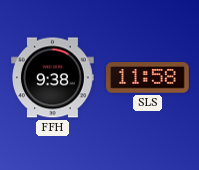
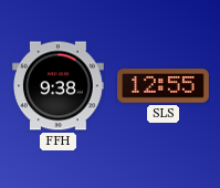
SLS: 11:58 -> 12:55 (164, 86)
